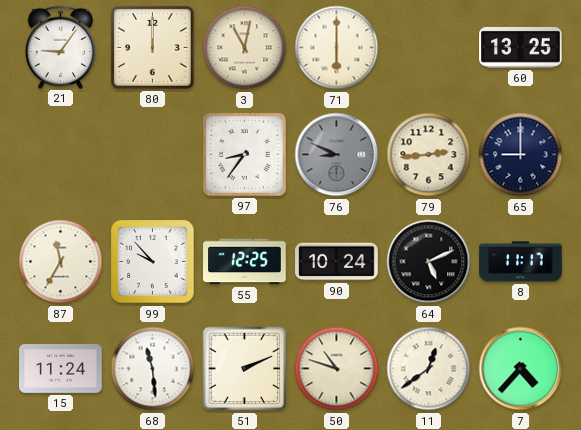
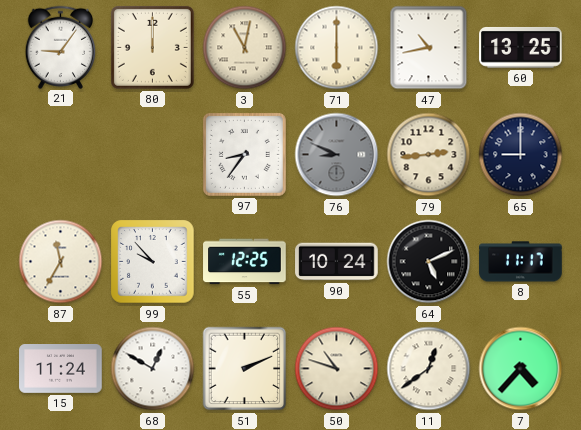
47: none -> 10:43 (429, 48)
68: 11:29 -> 12:50 (153, 369)
